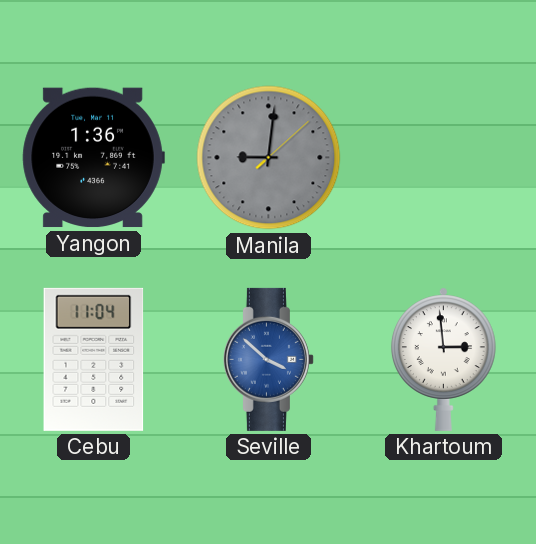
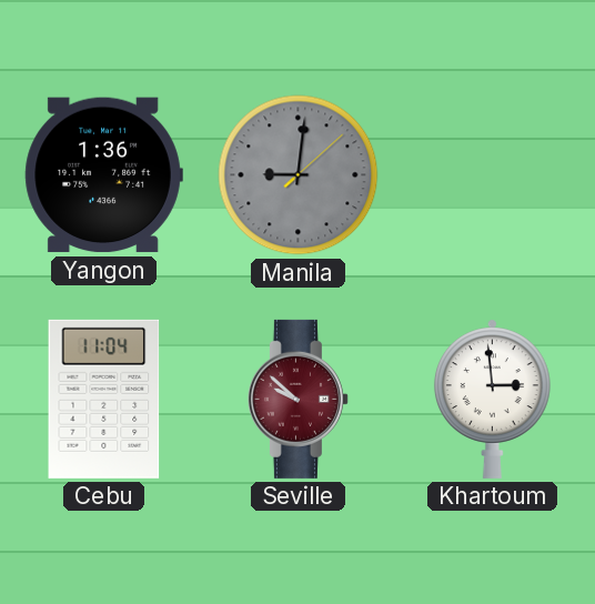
Seville: 3:52 -> 9:52 (297, 399)
Seville dial: blue -> burgundy (297, 399)
